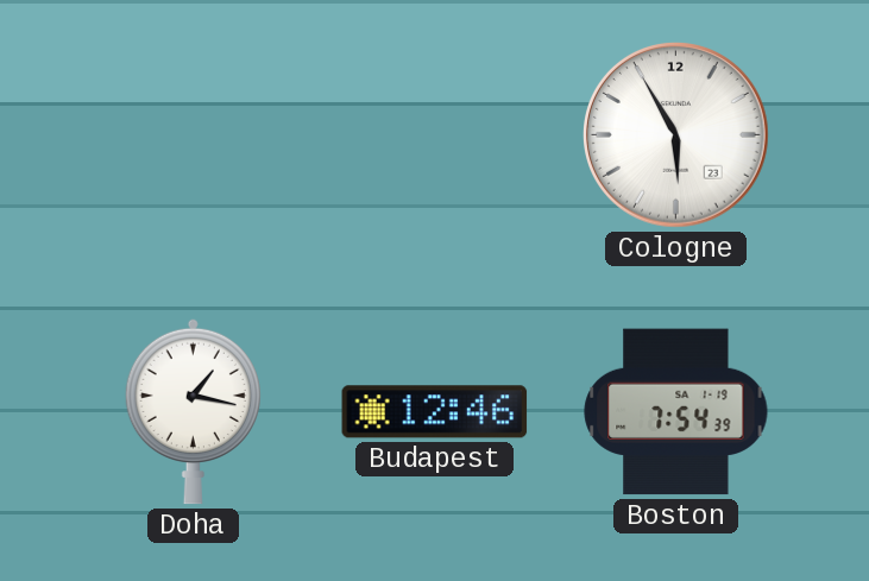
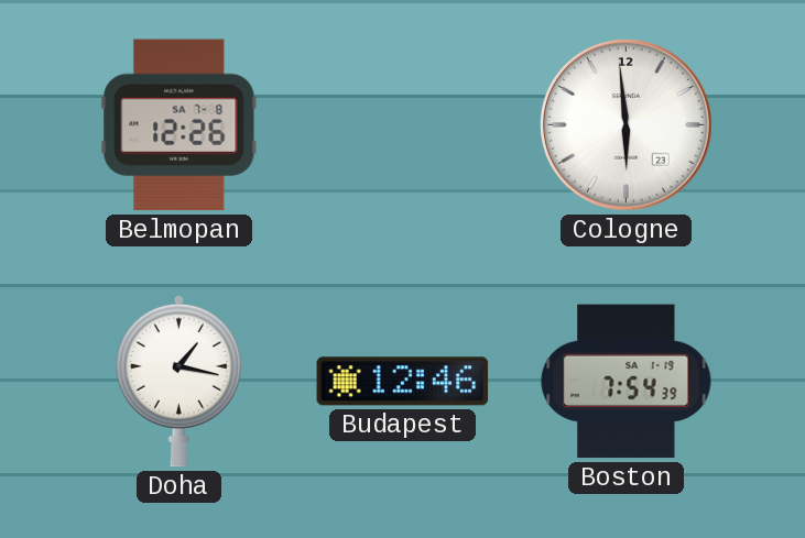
Belmopan: none -> 12:26 (180, 125)
Cologne: 5:55 -> 5:59 (627, 125)
